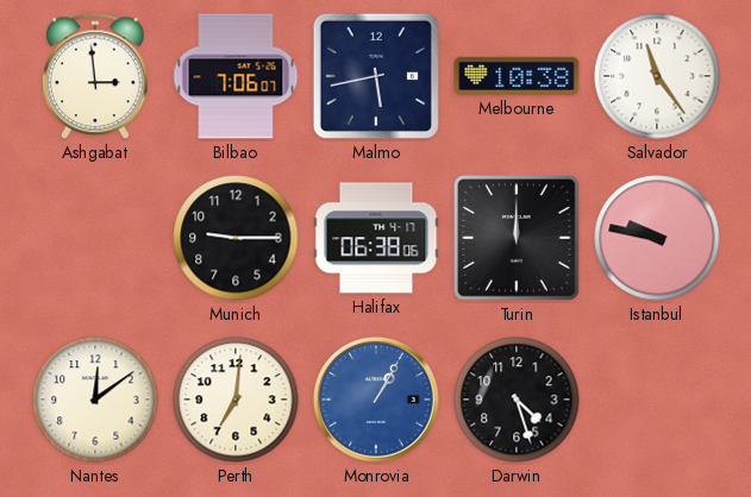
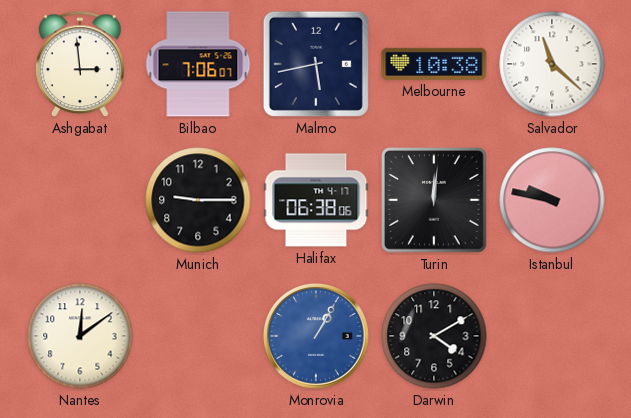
Salvador: 11:24 -> 11:22 (552, 64)
Turin: 12:00 -> 12:01 (435, 201)
Perth: 7:01 -> none (236, 400)
Darwin: 4:27 -> 4:10 (434, 336)
